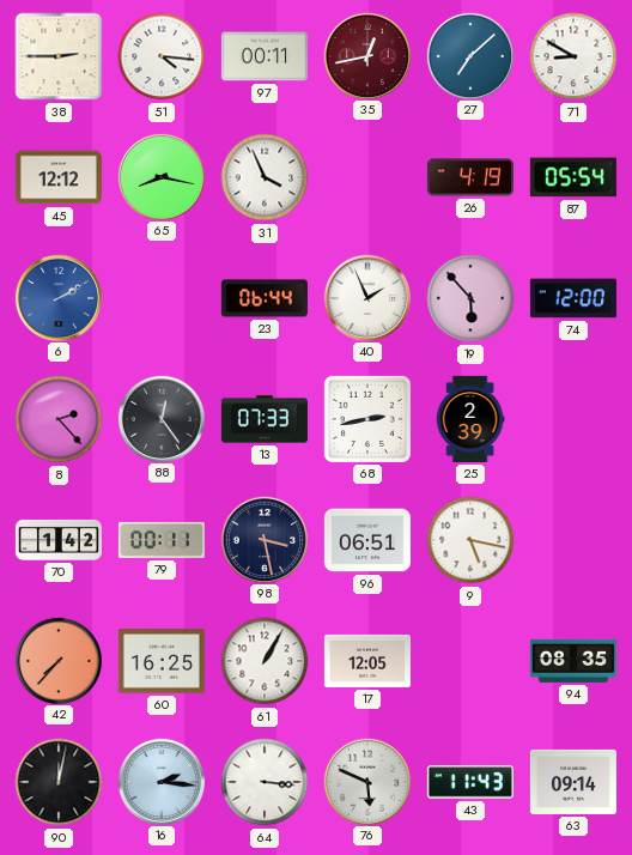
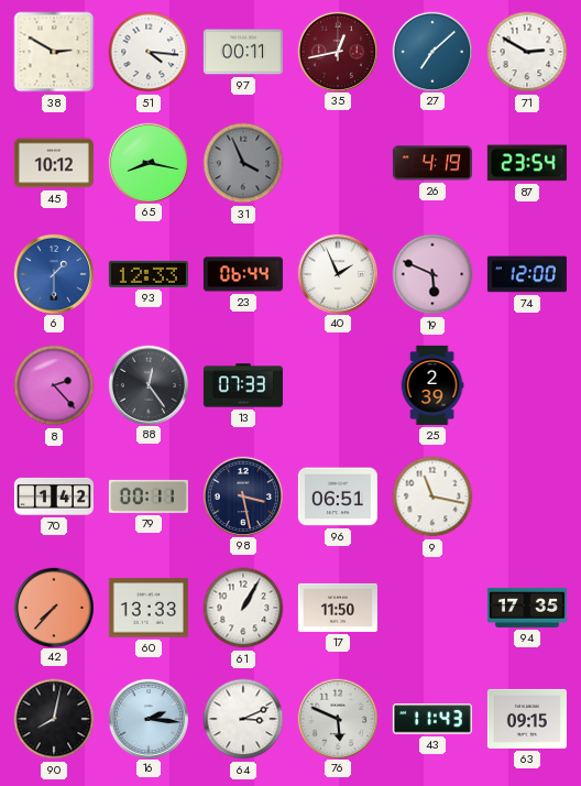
38: 2:45 -> 2:50 (54, 52)
71: 8:50 -> 2:50 (527, 52)
45: 12:12 -> 10:12 (54, 163)
31 dial: white -> grey (243, 163)
87: 05:54 -> 23:54 (527, 163)
6: 2:10 -> 1:30 (53, 273)
93: none -> 12:33 (149, 274)
19: 5:53 -> 5:49 (432, 274)
68: 2:43 -> none (367, 419)
9: 5:17 -> 11:17 (432, 496)
60: 16:25 -> 13:33 (149, 608)
17: 12:05 -> 11:50 (338, 608)
94: 08:35 -> 17:35 (527, 608)
90: 12:02 -> 8:02 (54, 719)
64: 3:16 -> 3:11 (243, 719)
63: 09:14 -> 09:15 (527, 719)
